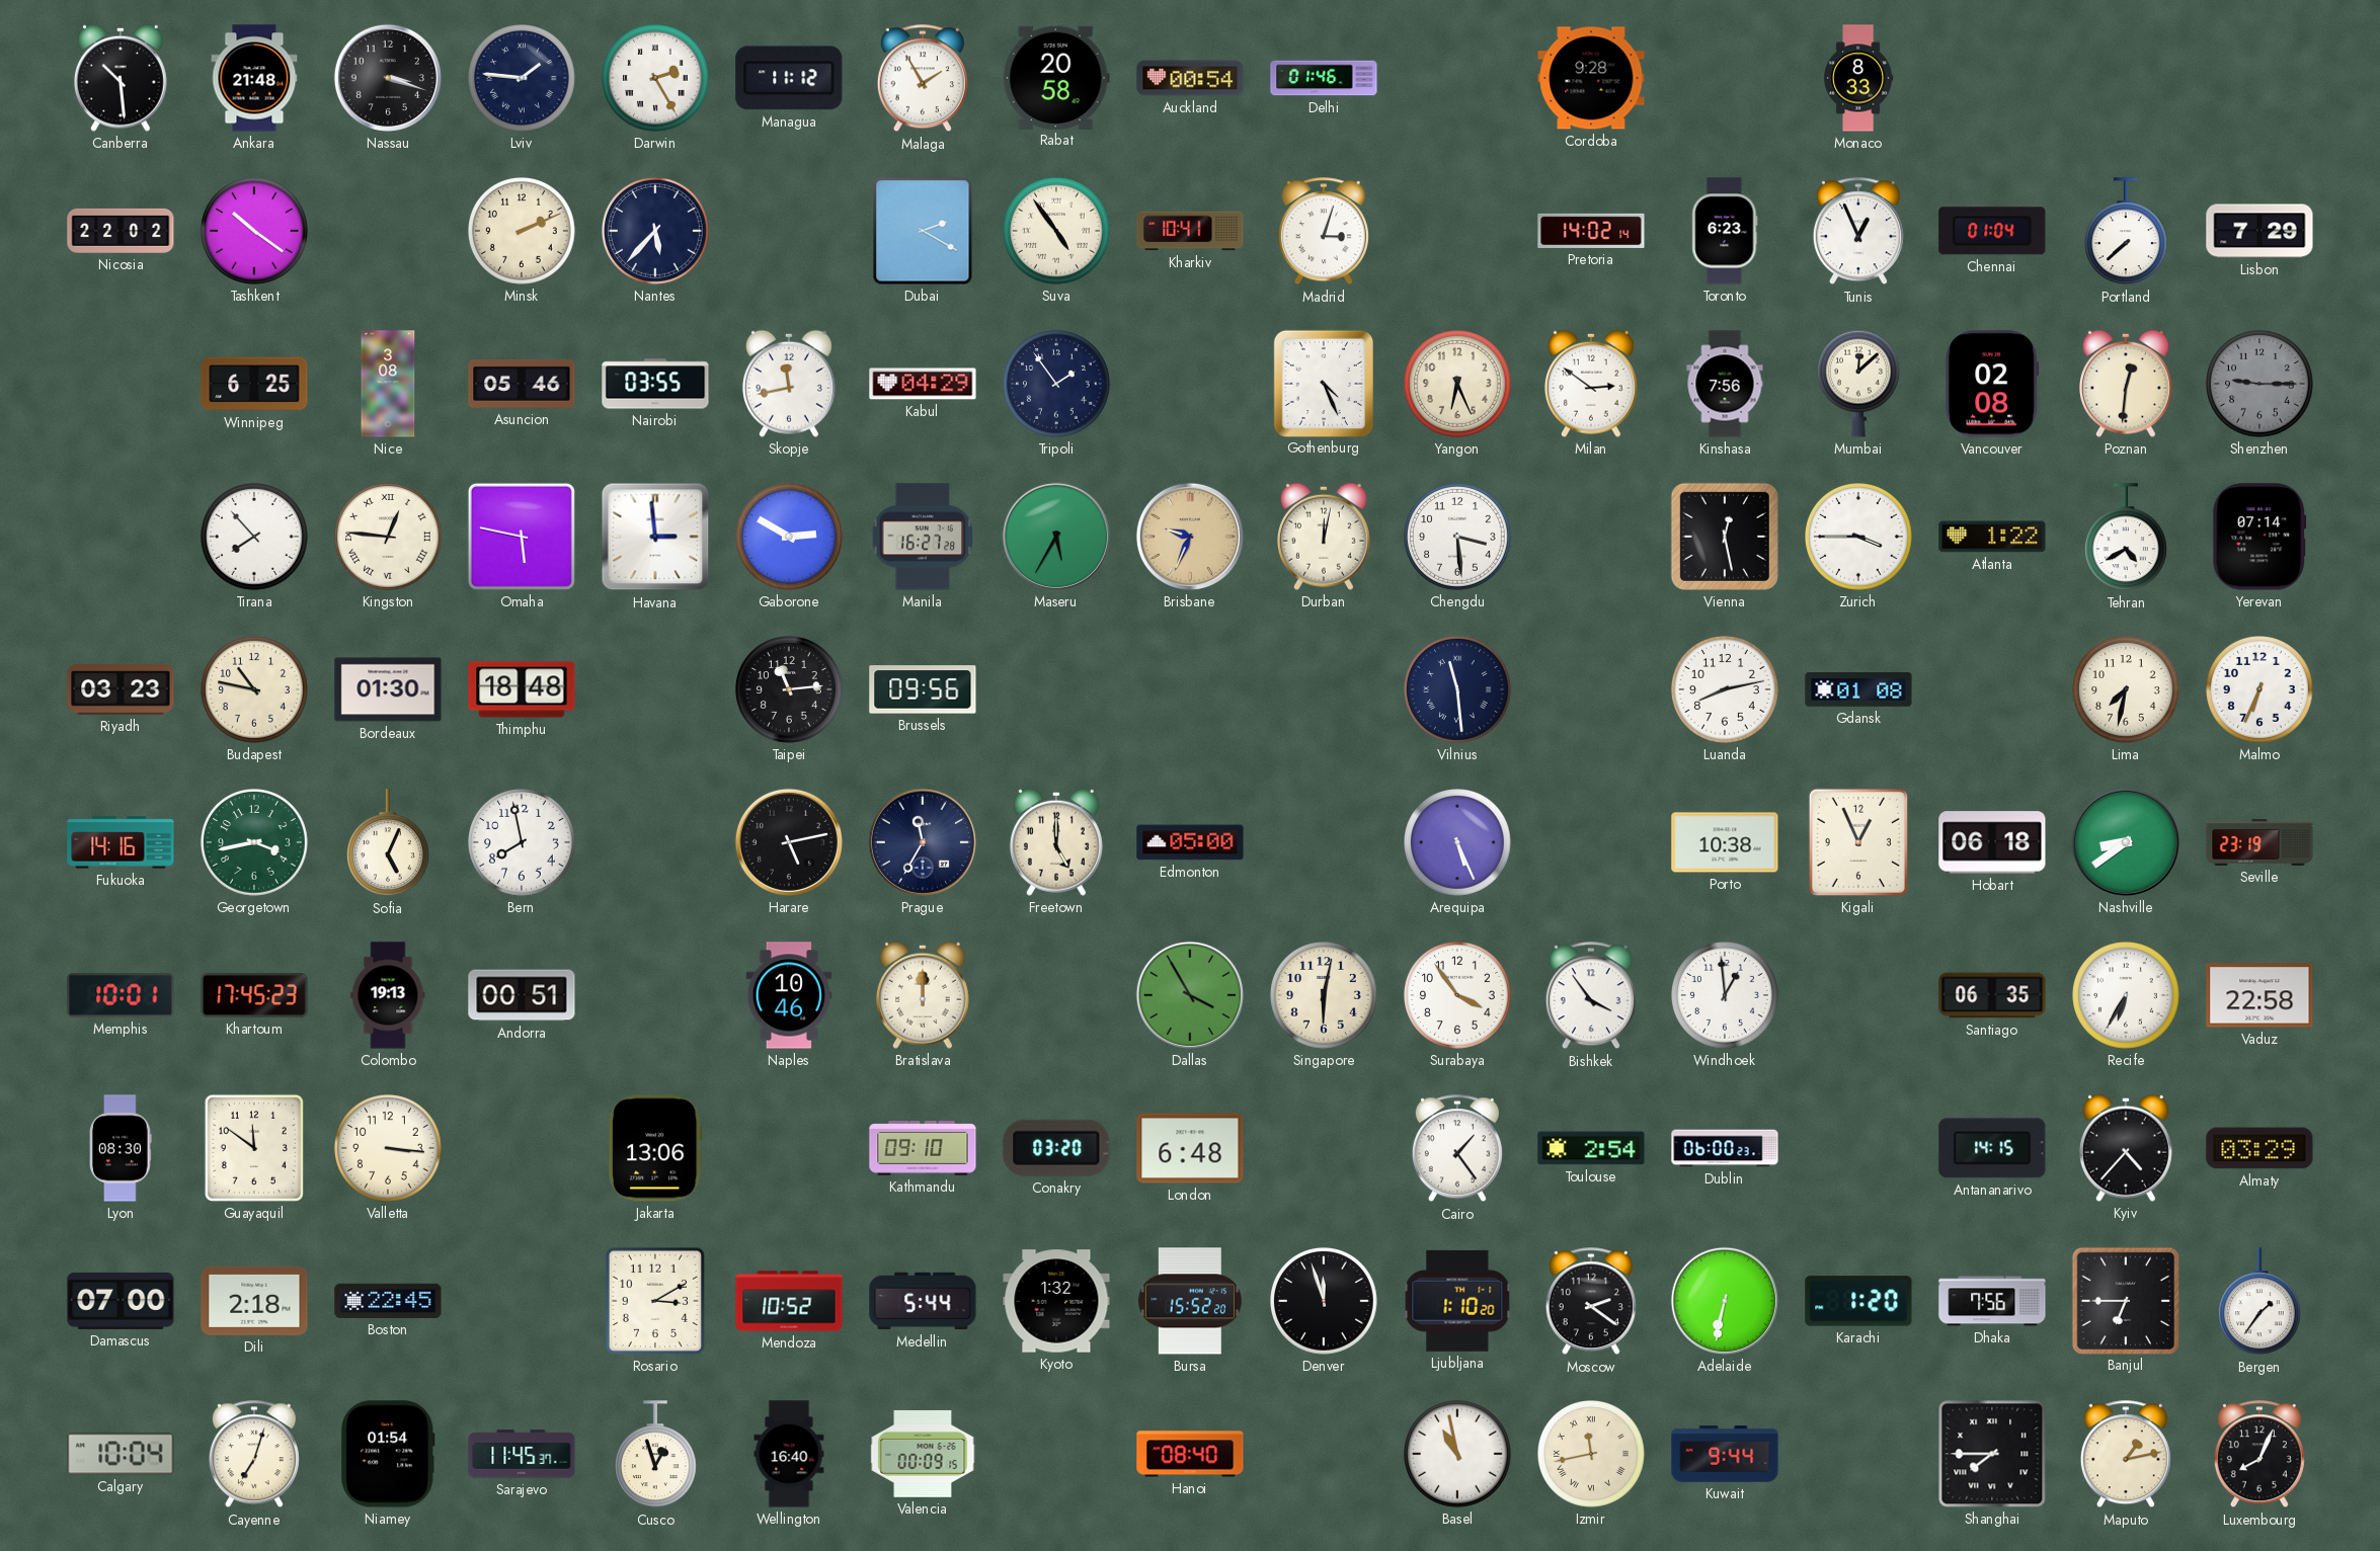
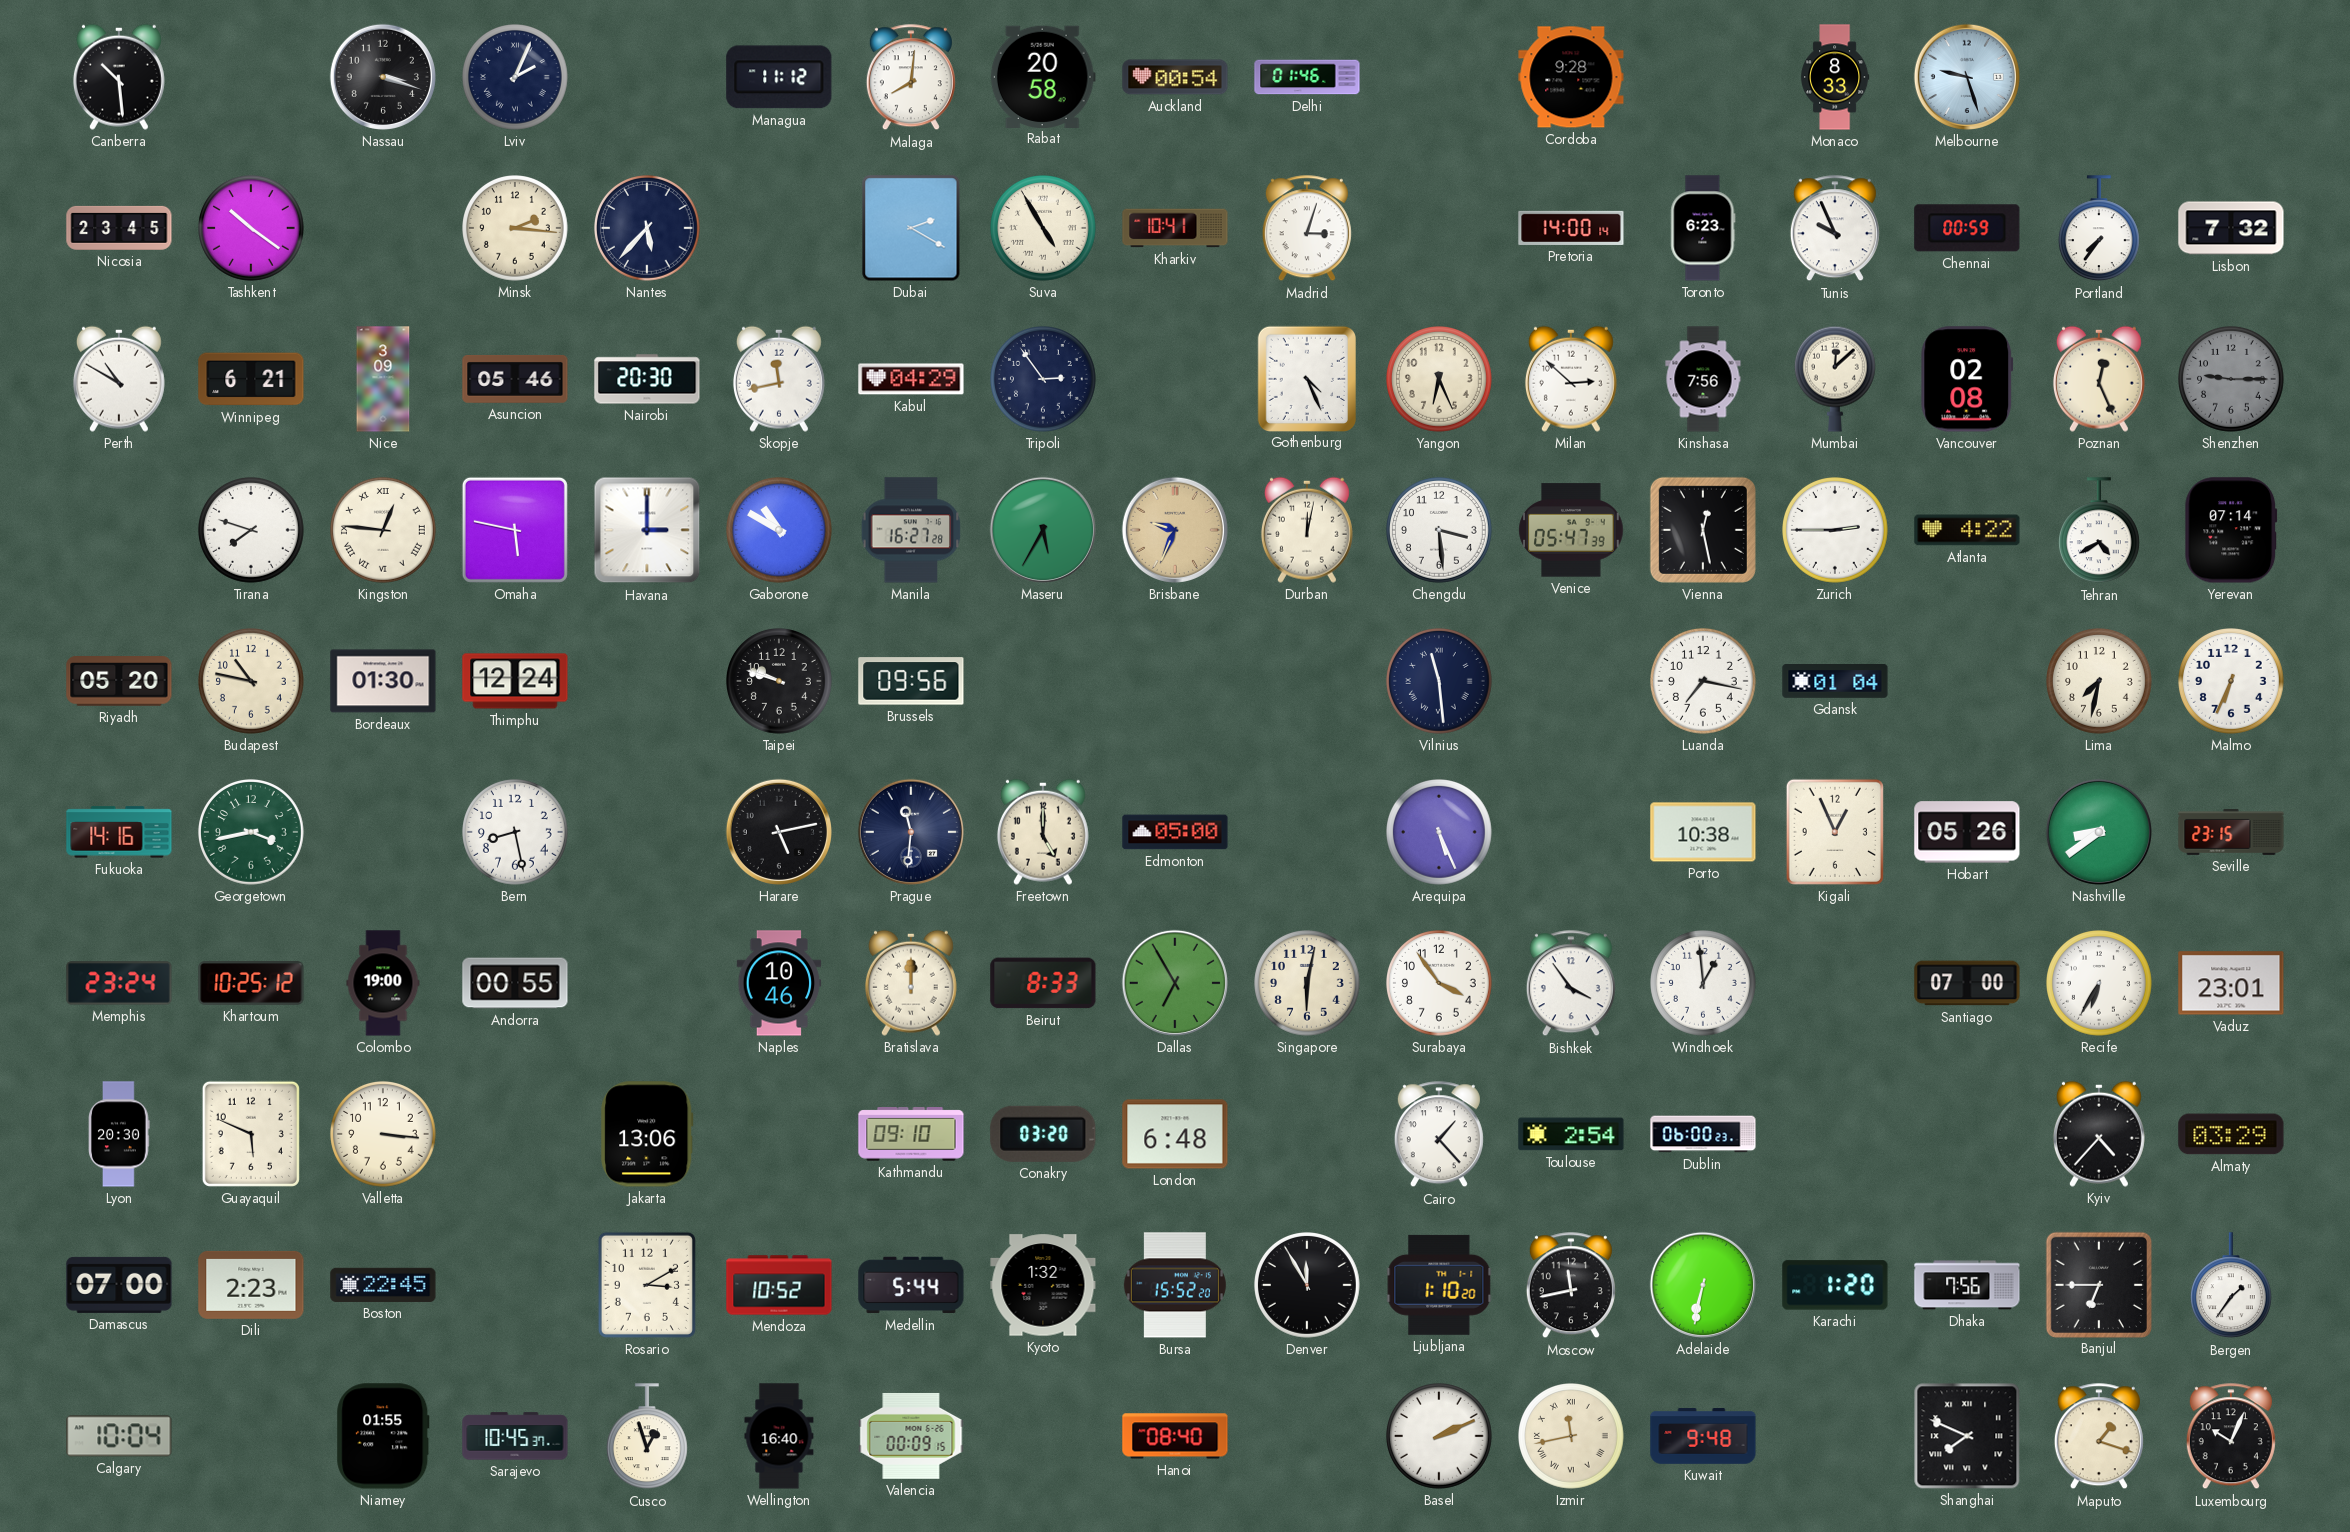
Ankara: 21:48 -> none (254, 78)
Lviv: 1:46 -> 2:04 (516, 78)
Darwin: 2:25 -> none (656, 79)
Malaga: 1:55 -> 8:01 (911, 78)
Melbourne: none -> 9:27 (1967, 77)
Nicosia: 22:02 -> 23:45 (119, 228)
Minsk: 2:11 -> 2:16 (516, 229)
Suva: 4:54 -> 4:55 (1044, 229)
Pretoria: 14:02 -> 14:00 (1571, 228)
Tunis: 12:56 -> 9:56 (1835, 229)
Chennai: 01:04 -> 00:59 (1967, 228)
Portland: 7:38 -> 7:36 (2099, 229)
Lisbon: 7:29 -> 7:32 (2231, 228)
Perth: none -> 10:50 (119, 379)
Winnipeg: 6:25 -> 6:21 (251, 379)
Nice: 3:08 -> 3:09 (383, 379)
Nairobi: 03:55 -> 20:30 (647, 379)
Tripoli: 1:54 -> 2:54 (1044, 380)
Milan: 2:51 -> 2:52 (1571, 379)
Poznan: 12:31 -> 12:26 (2099, 379)
Tirana: 7:53 -> 7:48 (252, 531)
Havana: 2:59 -> 3:00 (647, 530)
Gaborone: 2:50 -> 10:50 (780, 531)
Venice: none -> 05:47 (1571, 530)
Zurich: 3:45 -> 2:45 (1836, 531)
Atlanta: 1:22 -> 4:22 (1967, 530)
Riyadh: 03:23 -> 05:20 (119, 681)
Thimphu: 18:48 -> 12:24 (515, 681)
Taipei: 11:14 -> 9:48 (780, 682)
Luanda: 8:13 -> 7:17 (1704, 682)
Gdansk: 01:08 -> 01:04 (1835, 682)
Sofia: 5:04 -> none (388, 843)
Bern: 7:58 -> 8:28 (516, 833)
Prague: 11:35 -> 11:31 (911, 832)
Hobart: 06:18 -> 05:26 (1967, 832)
Seville: 23:19 -> 23:15 (2231, 832)
Memphis: 10:01 -> 23:24 (119, 983)
Khartoum: 17:45 -> 10:25 (251, 984)
Colombo: 19:13 -> 19:00 (383, 983)
Andorra: 00:51 -> 00:55 (515, 983)
Beirut: none -> 8:33 (1043, 983)
Dallas: 3:55 -> 6:55 (1175, 983)
Santiago: 06:35 -> 07:00 (1967, 983)
Vaduz: 22:58 -> 23:01 (2231, 983)
Lyon: 08:30 -> 20:30 (119, 1134)
Guayaquil: 11:51 -> 5:49 (251, 1134)
Cairo: 1:24 -> 1:23 (1439, 1135)
Antananarivo: 14:15 -> none (1992, 1148)
Dili: 2:18 -> 2:23 (251, 1285)
Denver: 11:57 -> 11:55 (1308, 1286)
Moscow: 2:21 -> 11:43 (1571, 1286)
Cayenne: 7:03 -> none (254, 1455)
Niamey: 01:54 -> 01:55 (383, 1436)
Sarajevo: 11:45 -> 10:45 (515, 1436)
Basel: 10:58 -> 2:11 (1440, 1437)
Kuwait: 9:44 -> 9:48 (1703, 1436)
Shanghai: 7:45 -> 7:49 (1967, 1436)
Maputo: 1:13 -> 1:18 (2099, 1437)
Luxembourg: 8:04 -> 10:04 (2231, 1437)
